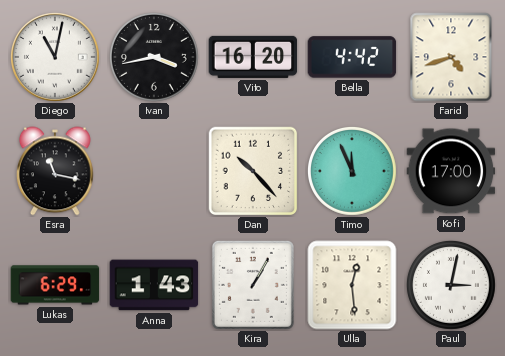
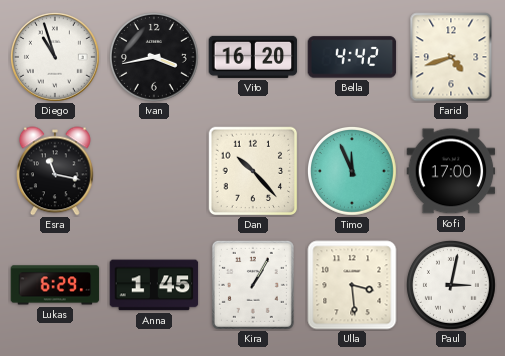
Diego: 11:02 -> 10:57 (55, 57)
Anna: 1:43 -> 1:45 (154, 285)
Ulla: 12:29 -> 3:29 (352, 285)
